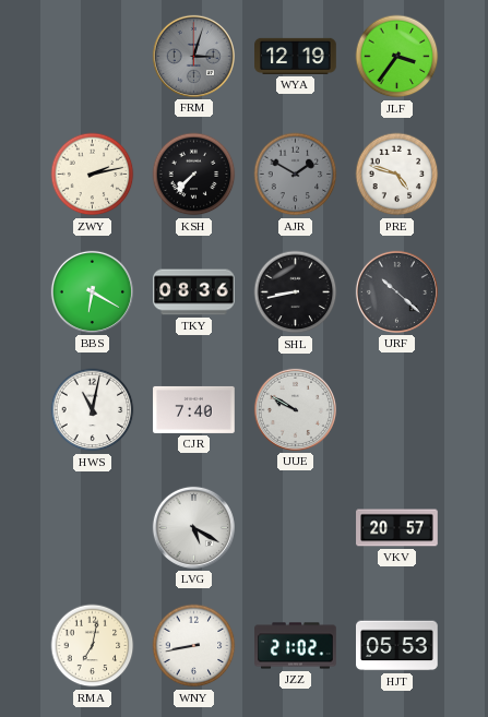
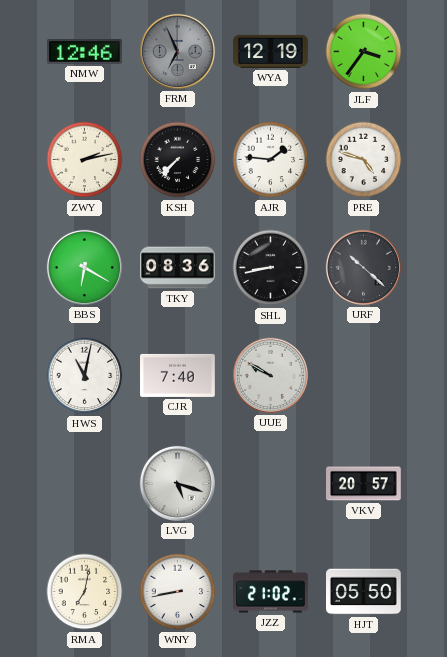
NMW: none -> 12:46 (85, 52)
FRM: 3:03 -> 6:56 (177, 51)
AJR: 1:50 -> 1:46 (271, 160)
AJR dial: grey -> white (271, 160)
LVG: 5:20 -> 5:18 (177, 483)
HJT: 05:53 -> 05:50 (364, 592)
